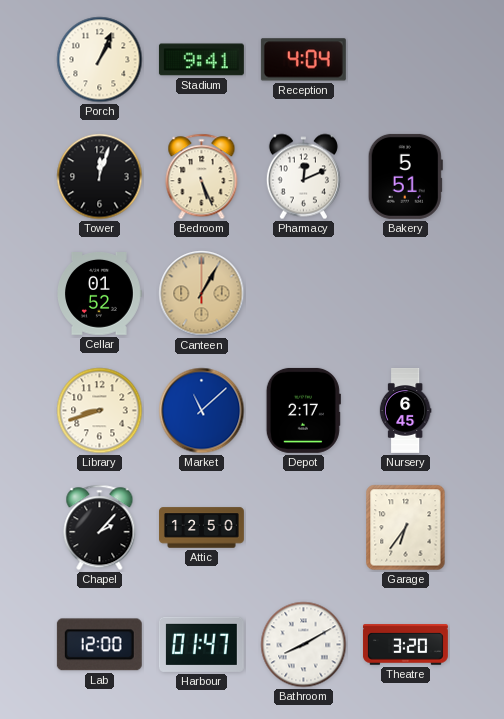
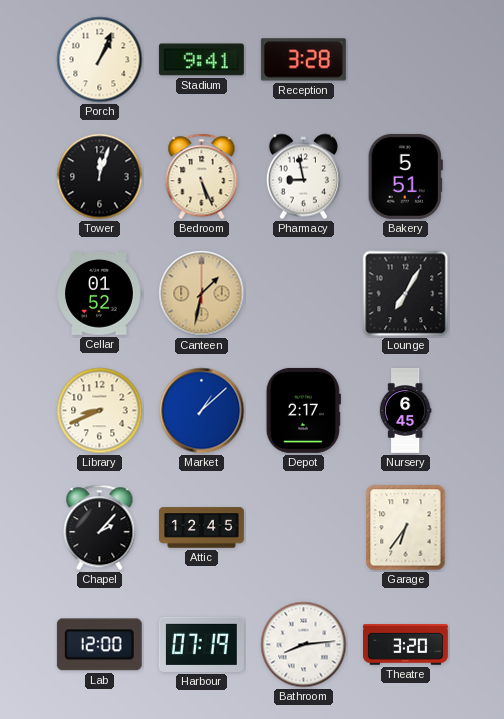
Reception: 4:04 -> 3:28 (303, 60)
Pharmacy: 12:11 -> 8:58 (303, 177)
Canteen: 1:05 -> 1:32 (202, 294)
Lounge: none -> 7:05 (406, 294)
Library: 8:42 -> 8:41 (100, 411)
Market: 11:08 -> 1:08 (202, 411)
Attic: 12:50 -> 12:45 (202, 528)
Harbour: 01:47 -> 07:19 (201, 644)
Bathroom: 8:10 -> 8:14 (304, 645)
